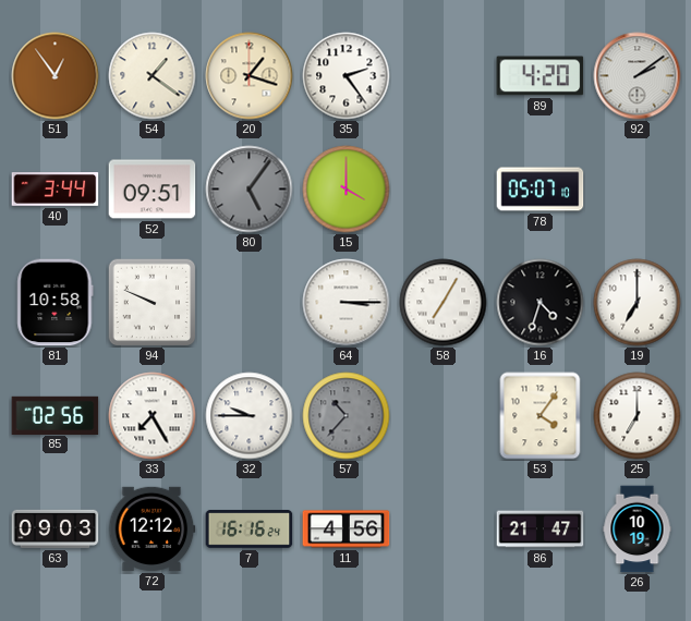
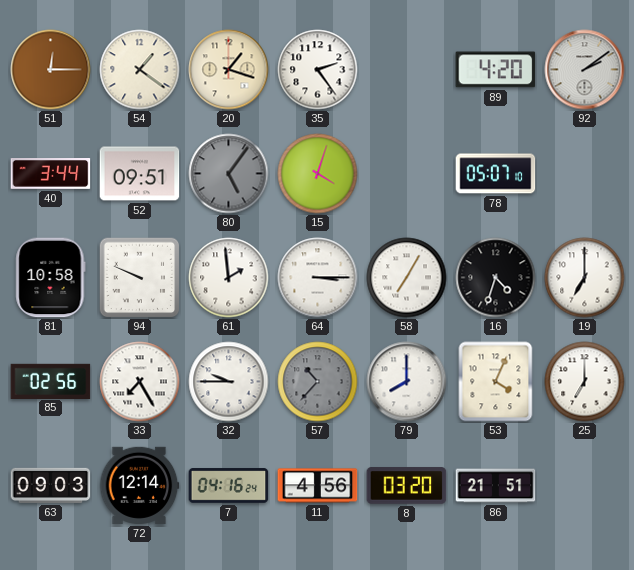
51: 12:54 -> 12:15 (51, 70)
15: 4:00 -> 4:03 (318, 174)
61: none -> 1:59 (229, 278)
79: none -> 8:00 (407, 382)
53: 4:06 -> 4:04 (496, 382)
72: 12:12 -> 12:14 (140, 485)
7: 16:16 -> 04:16 (229, 486)
8: none -> 03:20 (407, 486)
86: 21:47 -> 21:51 (496, 486)
26: 10:19 -> none (638, 529)
